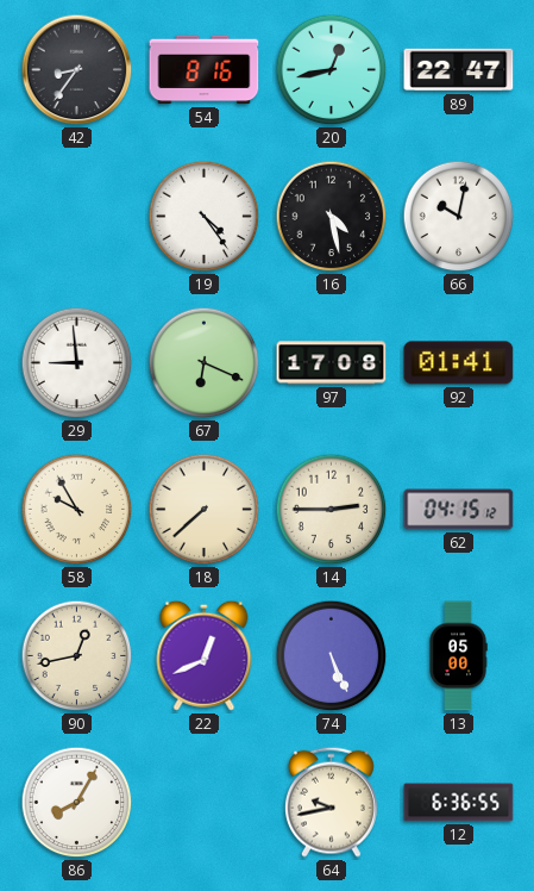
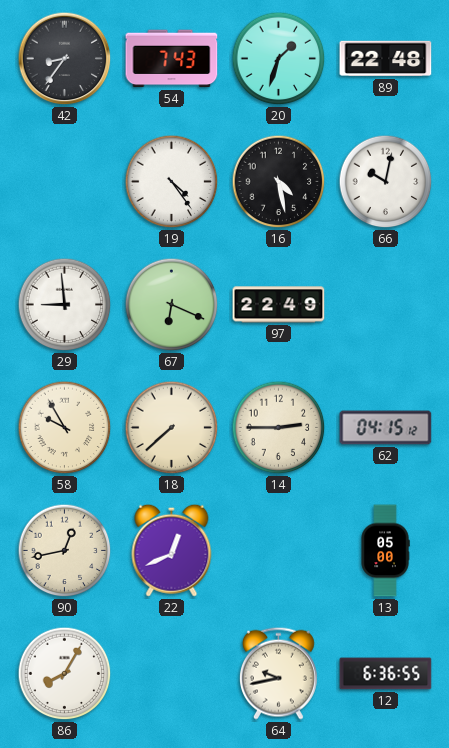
54: 8:16 -> 7:43 (172, 59)
20: 12:43 -> 1:33 (279, 59)
89: 22:47 -> 22:48 (386, 59)
97: 17:08 -> 22:49 (279, 305)
92: 01:41 -> none (459, 363)
74: 5:26 -> none (332, 656)
